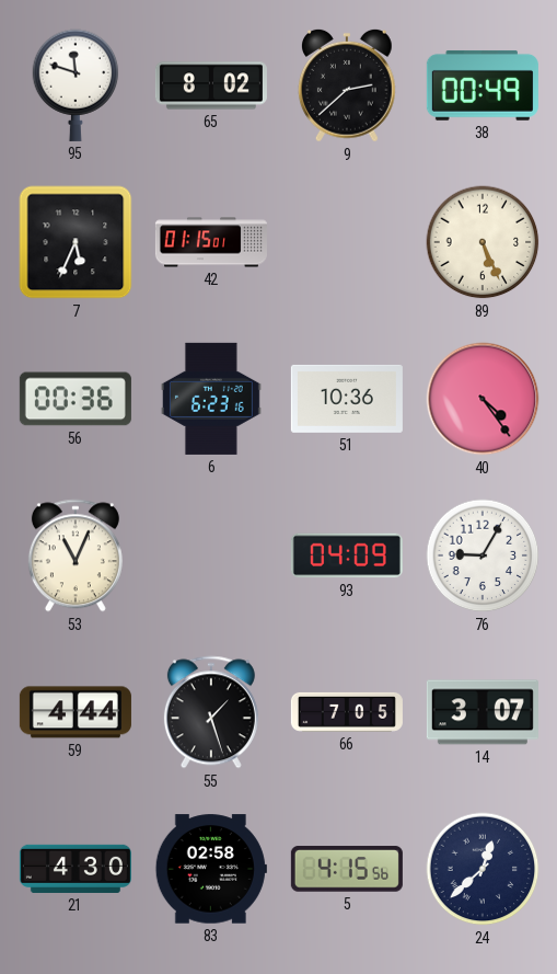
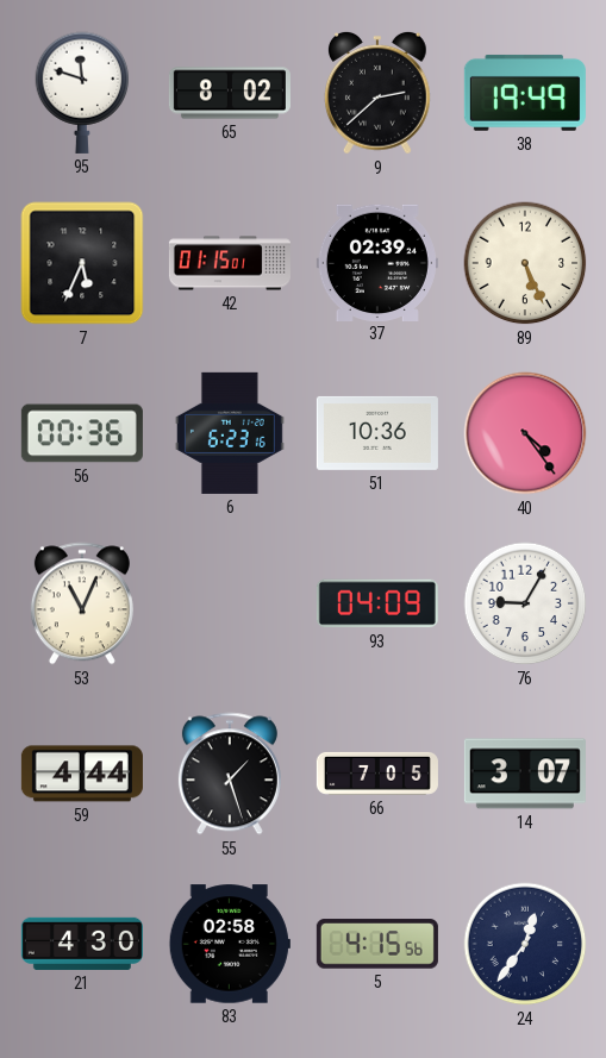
38: 00:49 -> 19:49 (525, 93)
37: none -> 02:39 (377, 262)
24: 12:38 -> 12:36 (525, 944)
